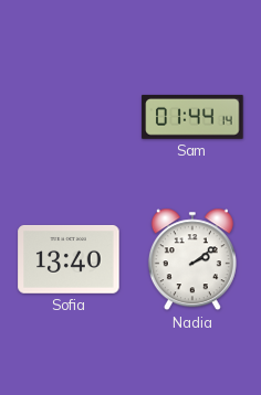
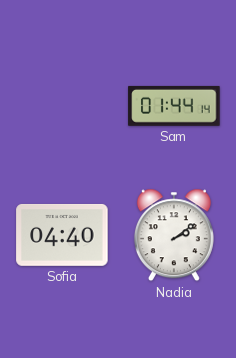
Sofia: 13:40 -> 04:40 (62, 235)
